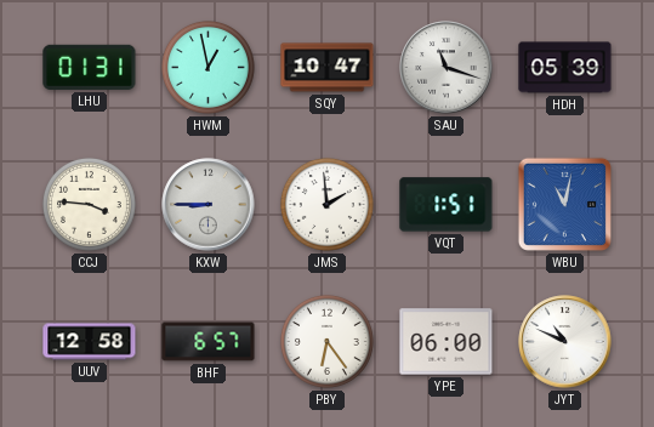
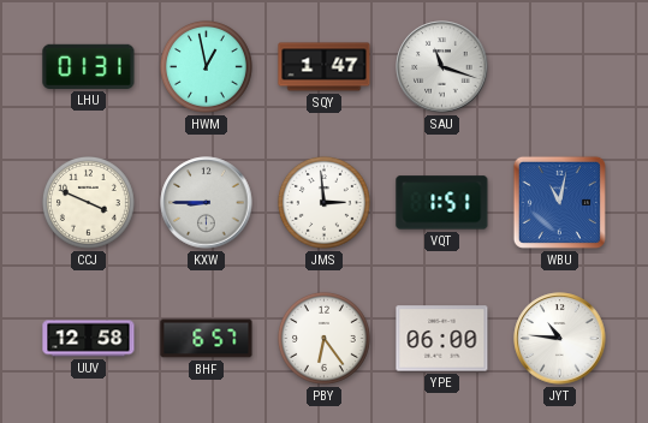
SQY: 10:47 -> 1:47 (325, 67)
HDH: 05:39 -> none (565, 68)
CCJ: 3:46 -> 3:49 (88, 202)
JMS: 1:59 -> 2:59 (323, 202)
JYT: 10:49 -> 10:46 (560, 339)
